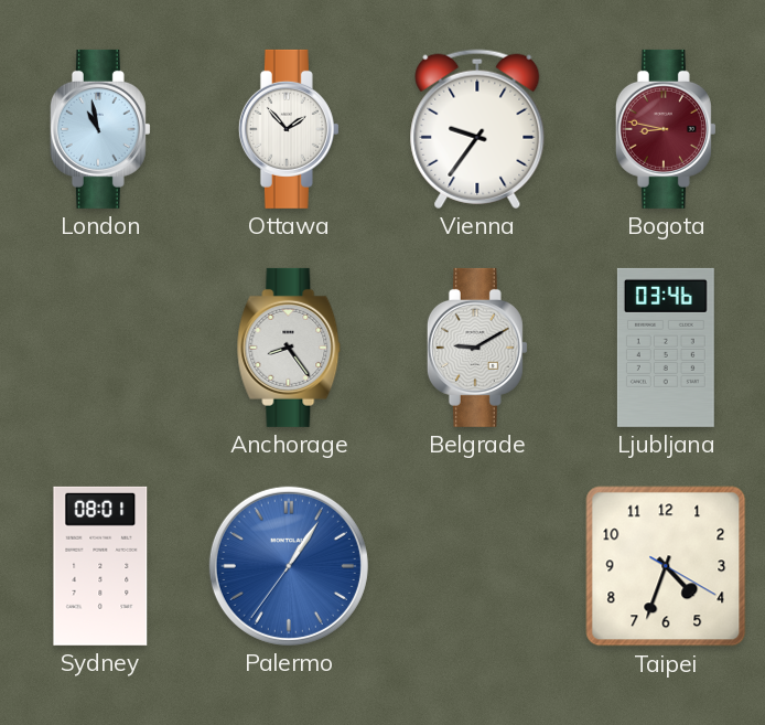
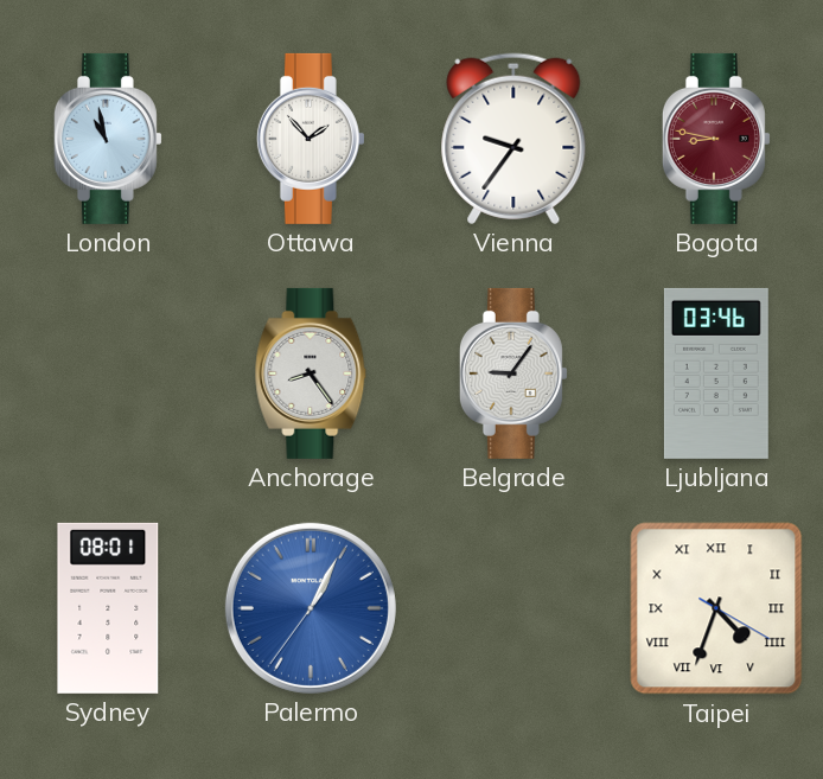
Belgrade: 9:10 -> 9:06 (513, 373)
Palermo: 1:05 -> 1:04 (311, 608)
Taipei numerals: Arabic -> Roman (716, 608)
